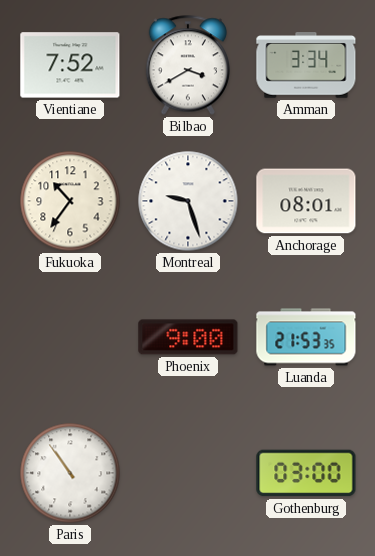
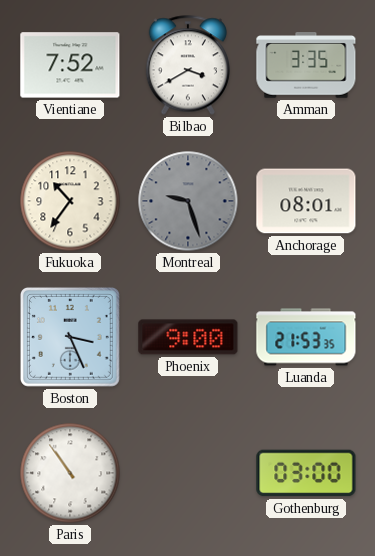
Amman: 3:34 -> 3:35 (306, 65)
Montreal dial: white -> grey (188, 201)
Boston: none -> 3:26 (70, 337)
